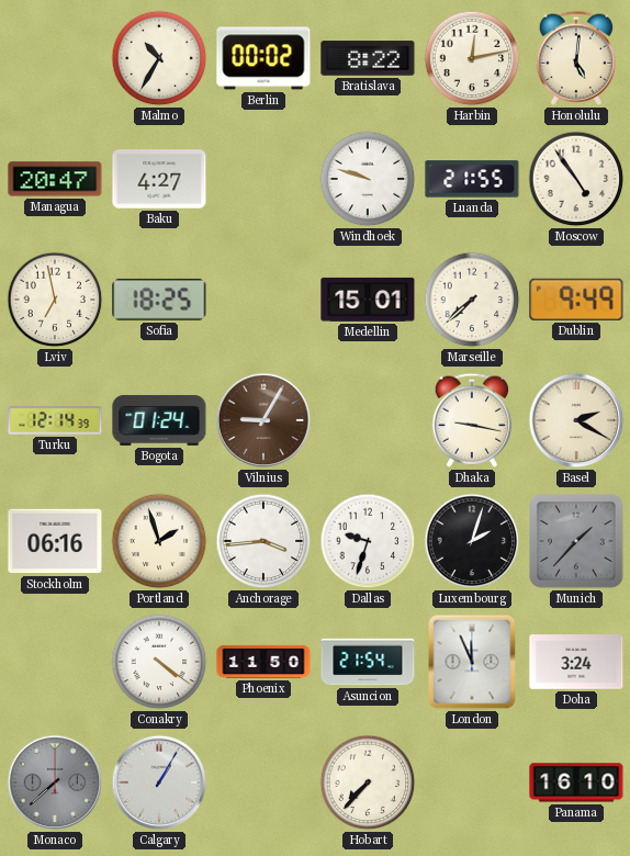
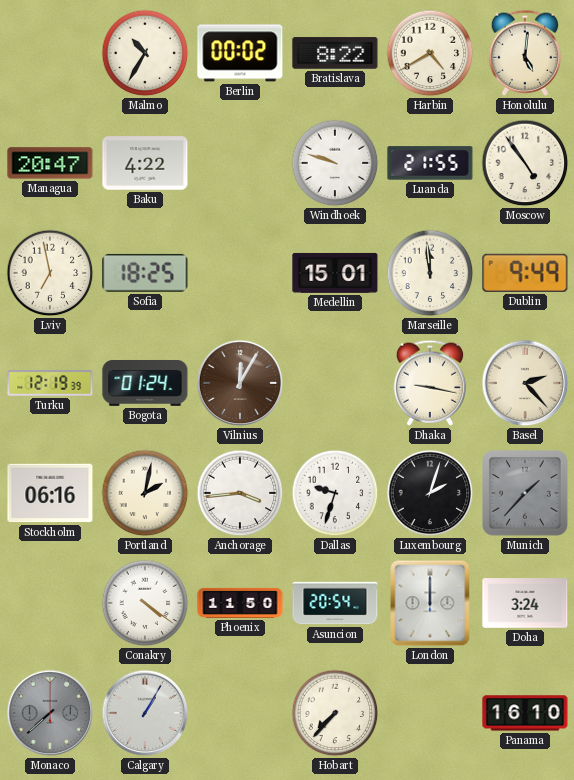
Harbin: 12:13 -> 4:40 (430, 53)
Baku: 4:27 -> 4:22 (145, 163)
Marseille: 7:38 -> 11:59 (430, 273)
Turku: 12:14 -> 12:19 (50, 383)
Vilnius: 9:05 -> 12:05 (240, 383)
Basel: 2:20 -> 2:23 (525, 383)
Portland: 1:57 -> 2:02 (145, 493)
Asuncion: 21:54 -> 20:54 (335, 603)
London: 11:56 -> 12:00 (430, 603)
